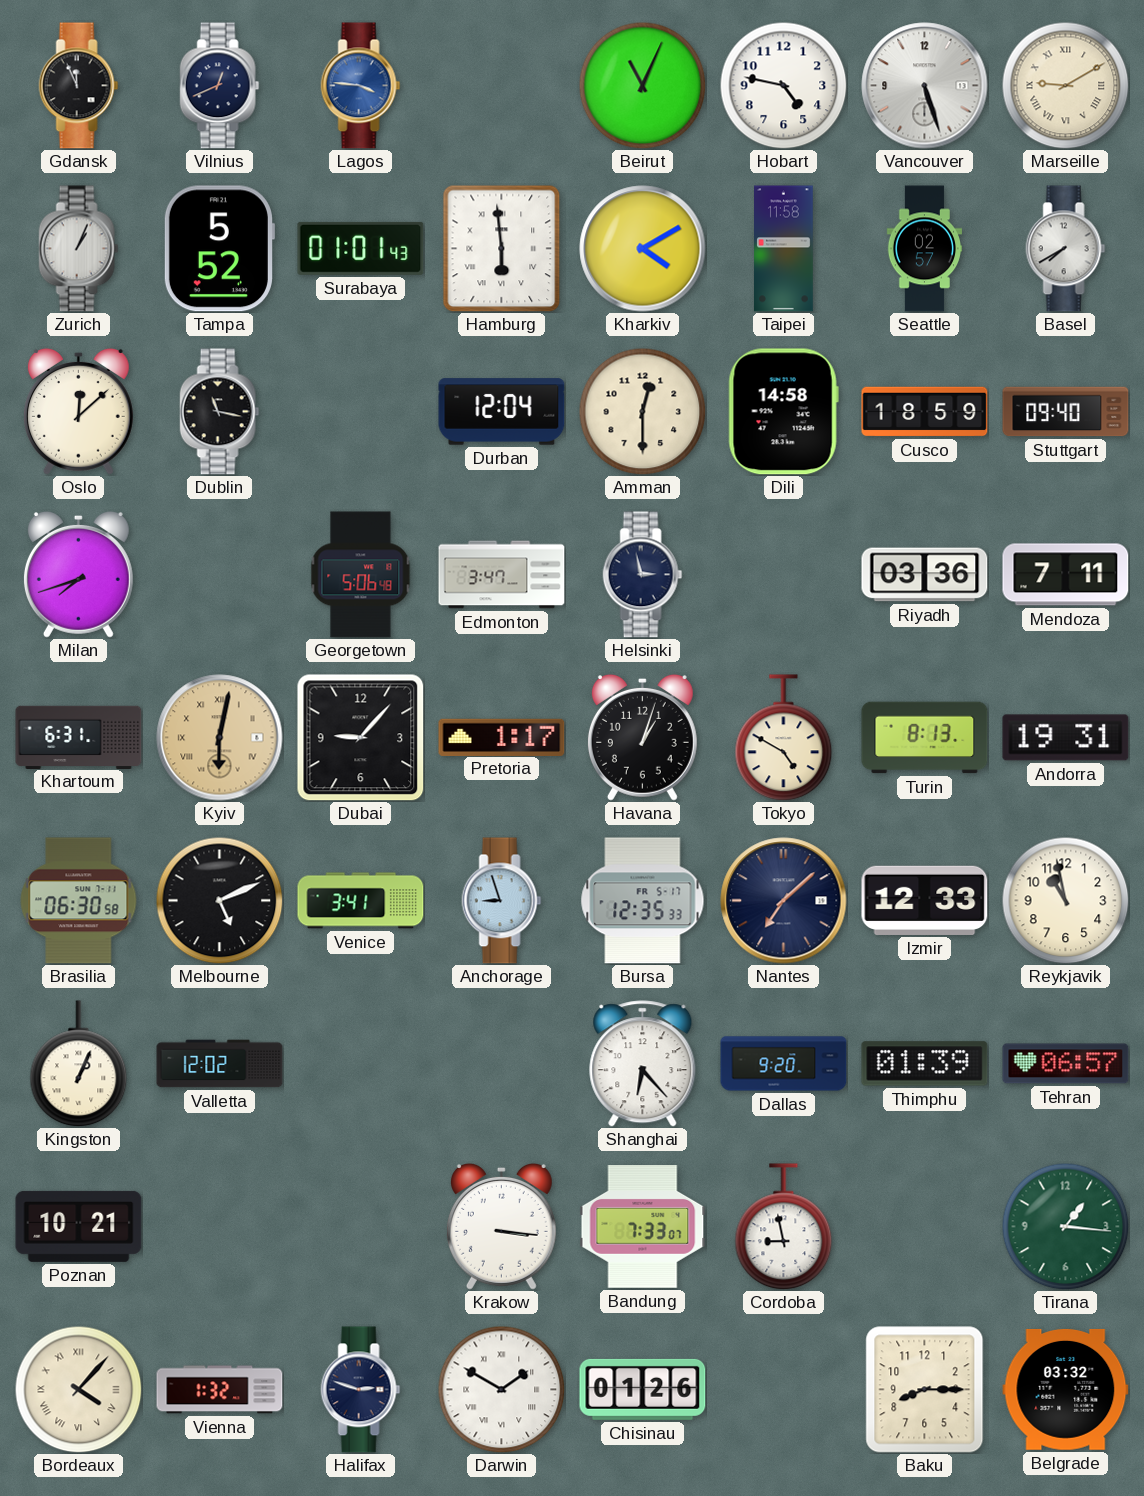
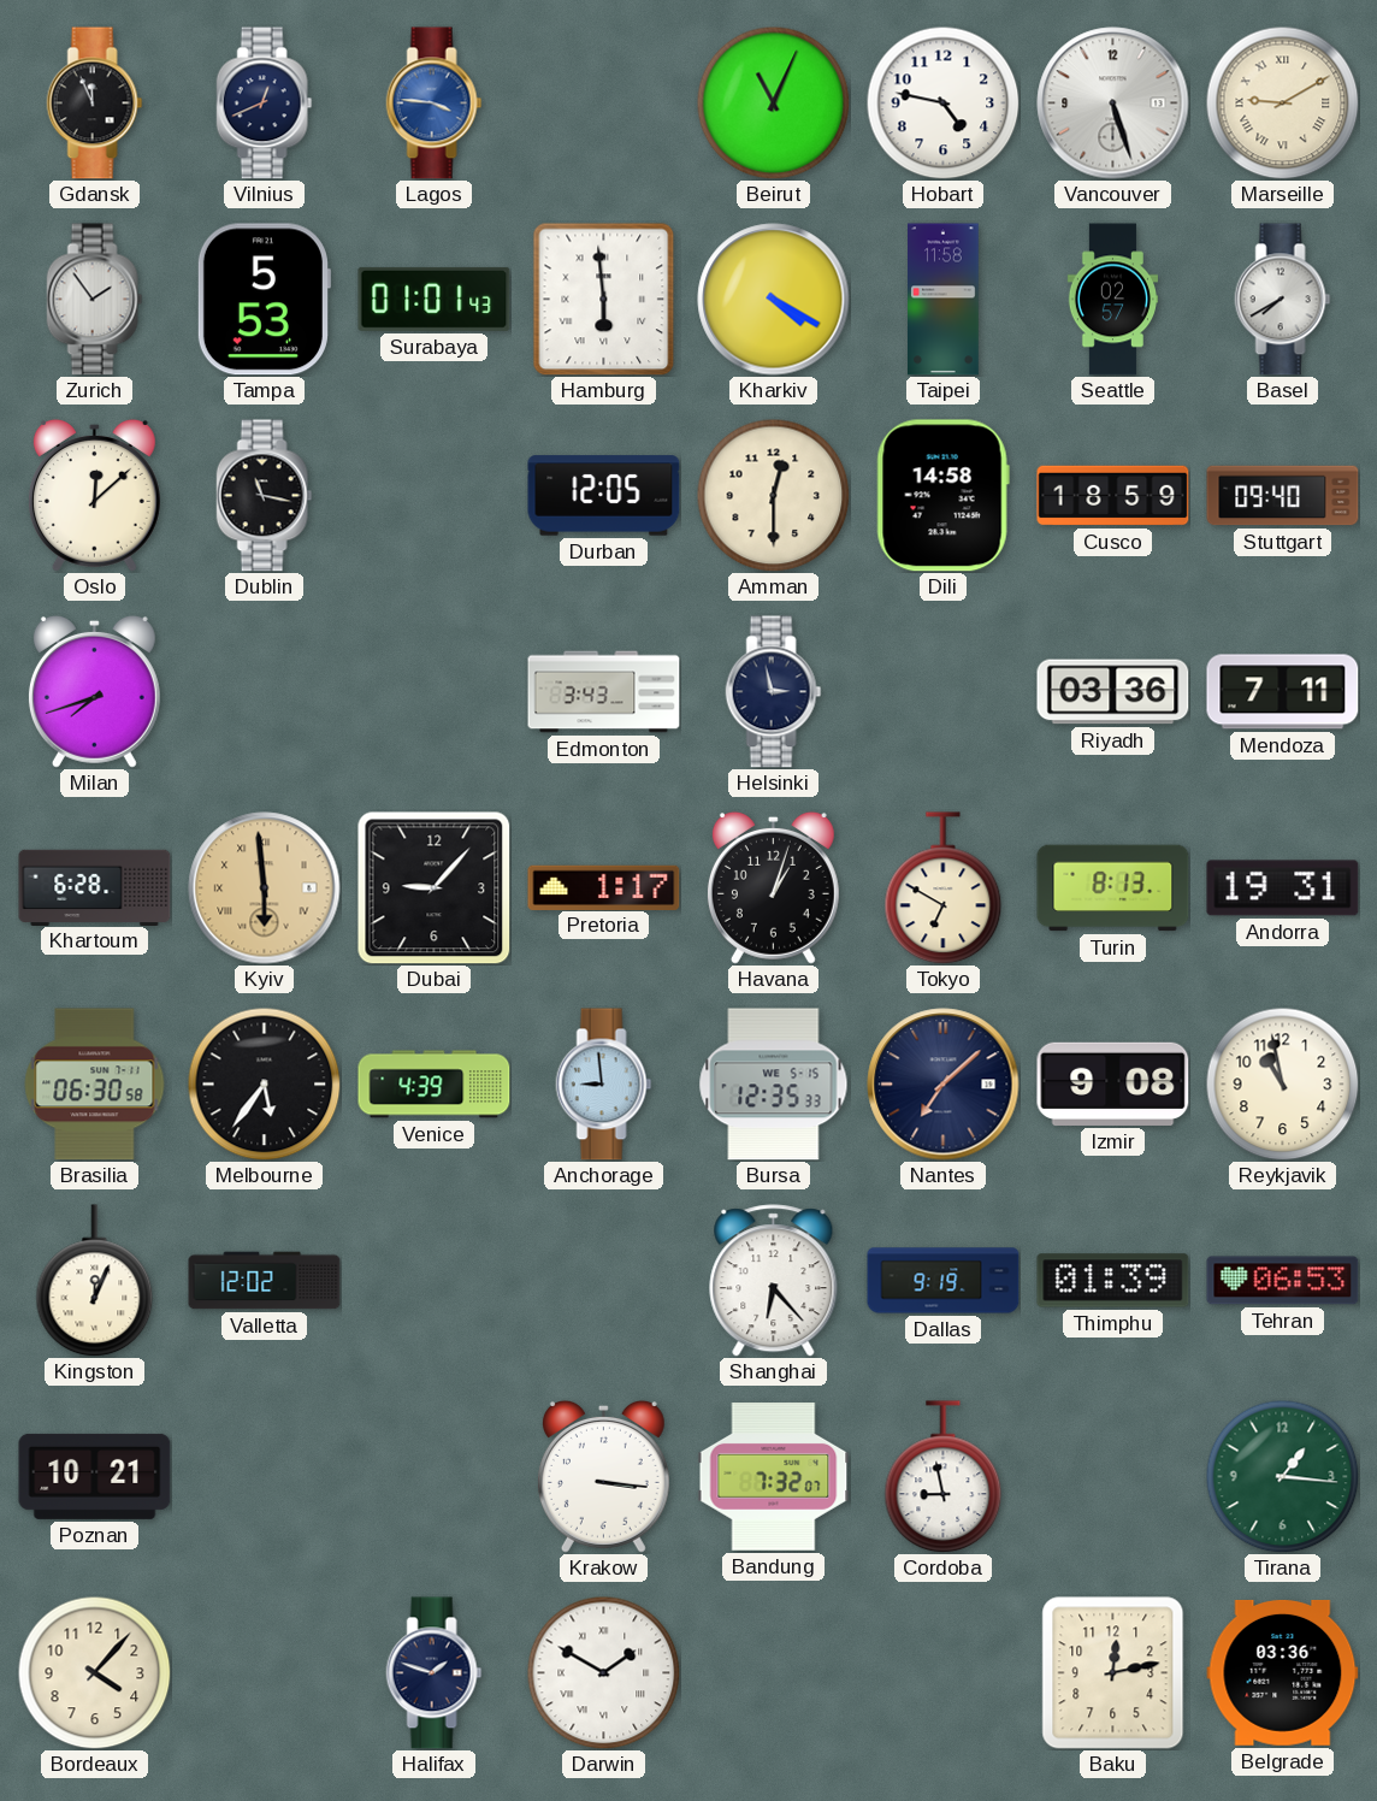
Zurich: 1:04 -> 1:54 (95, 300)
Tampa: 5:52 -> 5:53 (264, 300)
Kharkiv: 4:10 -> 4:20 (774, 300)
Durban: 12:04 -> 12:05 (604, 496)
Georgetown: 5:06 -> none (361, 575)
Edmonton: 3:47 -> 3:43 (604, 692)
Khartoum: 6:31 -> 6:28 (95, 887)
Kyiv: 6:02 -> 5:59 (265, 888)
Tokyo: 4:50 -> 6:50 (944, 888)
Melbourne: 5:11 -> 5:36 (264, 1083)
Venice: 3:41 -> 4:39 (435, 1085)
Anchorage: 8:57 -> 8:59 (604, 1085)
Bursa date: FR 5-17 -> WE 5-15 (774, 1085)
Izmir: 12:33 -> 9:08 (1113, 1083)
Kingston: 1:04 -> 12:04 (95, 1281)
Dallas: 9:20 -> 9:19 (944, 1281)
Tehran: 06:57 -> 06:53 (1283, 1281)
Bandung: 7:33 -> 7:32 (774, 1477)
Bordeaux numerals: Roman -> Arabic (94, 1672)
Vienna: 1:32 -> none (220, 1390)
Halifax: 2:48 -> 1:48 (435, 1673)
Chisinau: 01:26 -> none (643, 1389)
Baku: 8:15 -> 12:13 (1113, 1673)
Belgrade: 03:32 -> 03:36 (1283, 1672)
